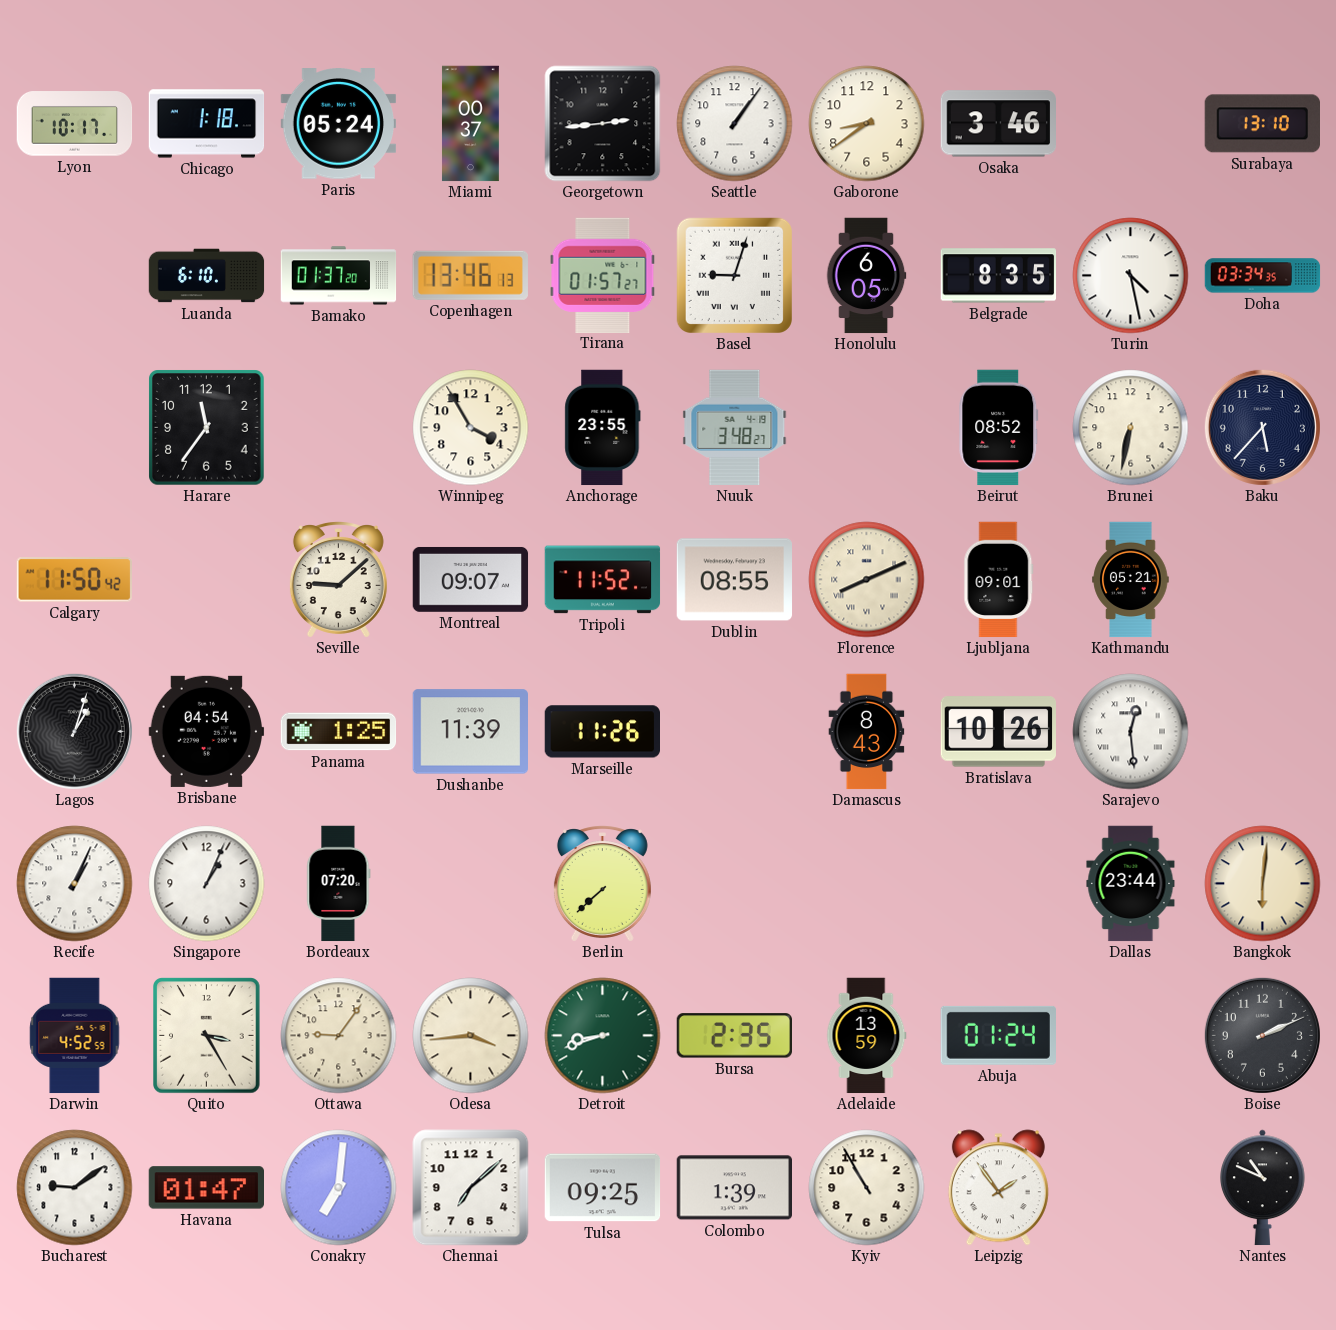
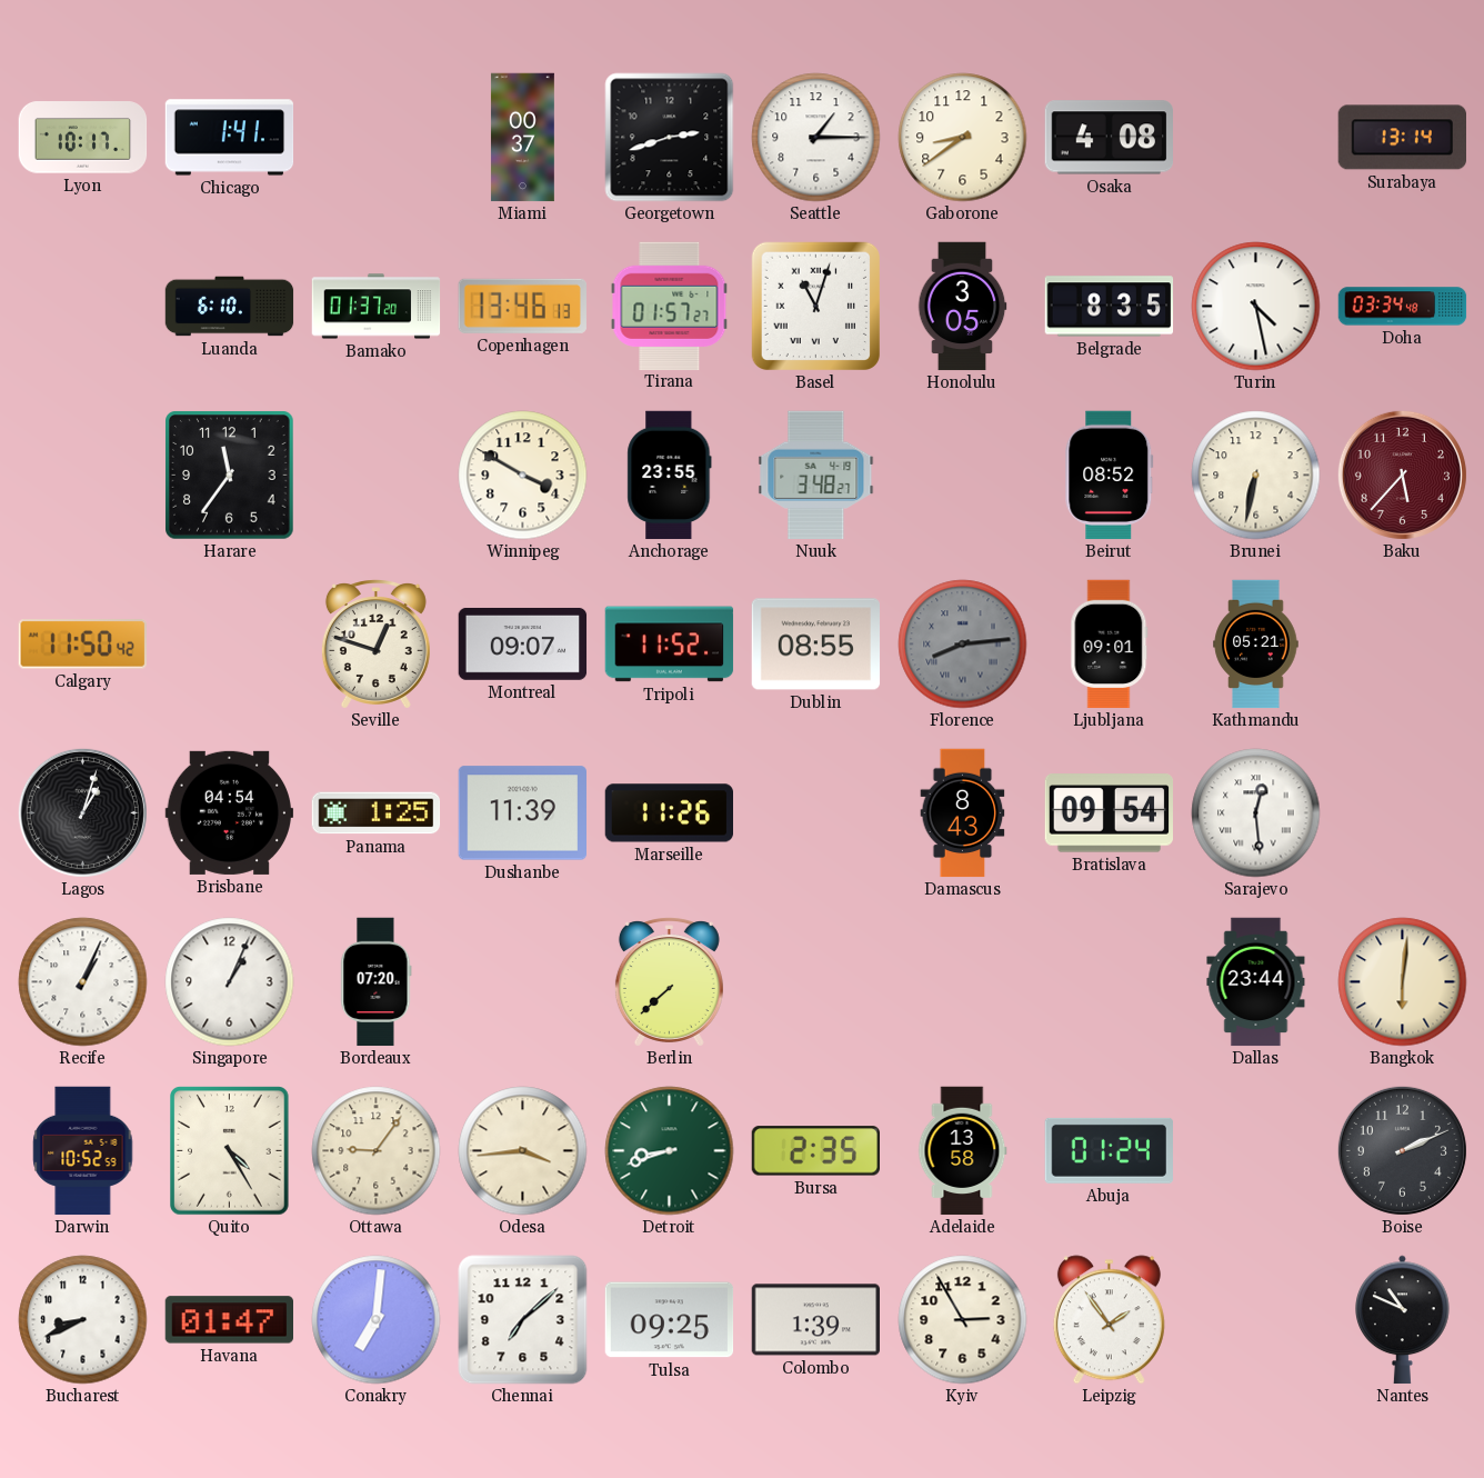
Chicago: 1:18 -> 1:41 (230, 138)
Paris: 05:24 -> none (338, 124)
Georgetown: 2:44 -> 2:42 (670, 138)
Seattle: 1:06 -> 1:15 (816, 138)
Osaka: 3:46 -> 4:08 (1109, 138)
Surabaya: 13:10 -> 13:14 (1402, 138)
Basel: 9:03 -> 11:03 (815, 306)
Honolulu: 6:05 -> 3:05 (962, 307)
Doha: 03:34:35 -> 03:34:48 (1403, 307)
Winnipeg: 3:55 -> 3:50 (523, 476)
Baku dial: navy -> burgundy (1402, 475)
Seville: 9:08 -> 12:48 (375, 645)
Florence: 8:11 -> 8:14 (963, 645)
Florence dial: cream -> grey (963, 645)
Bratislava: 10:26 -> 09:54 (1109, 813)
Darwin: 4:52 -> 10:52 (83, 1151)
Quito: 3:25 -> 4:25 (230, 1151)
Adelaide: 13:59 -> 13:58 (963, 1151)
Bucharest: 9:09 -> 8:41 (83, 1320)
Kyiv: 10:55 -> 2:55 (963, 1320)
